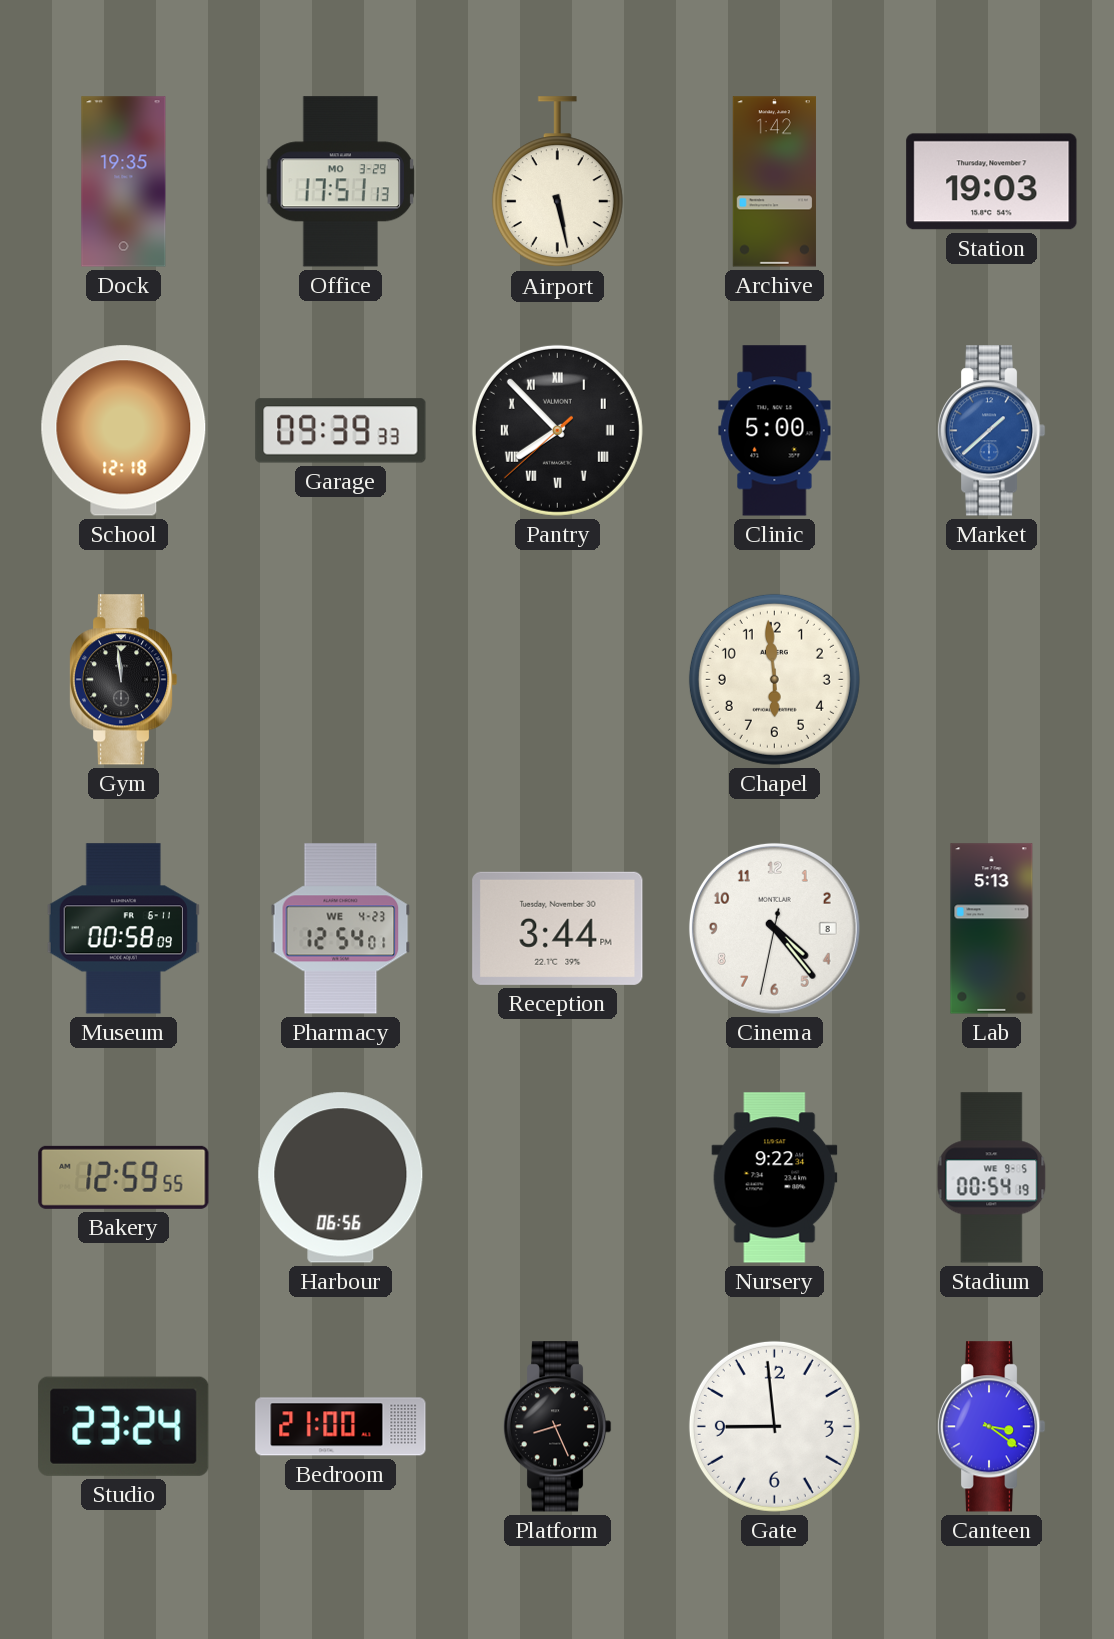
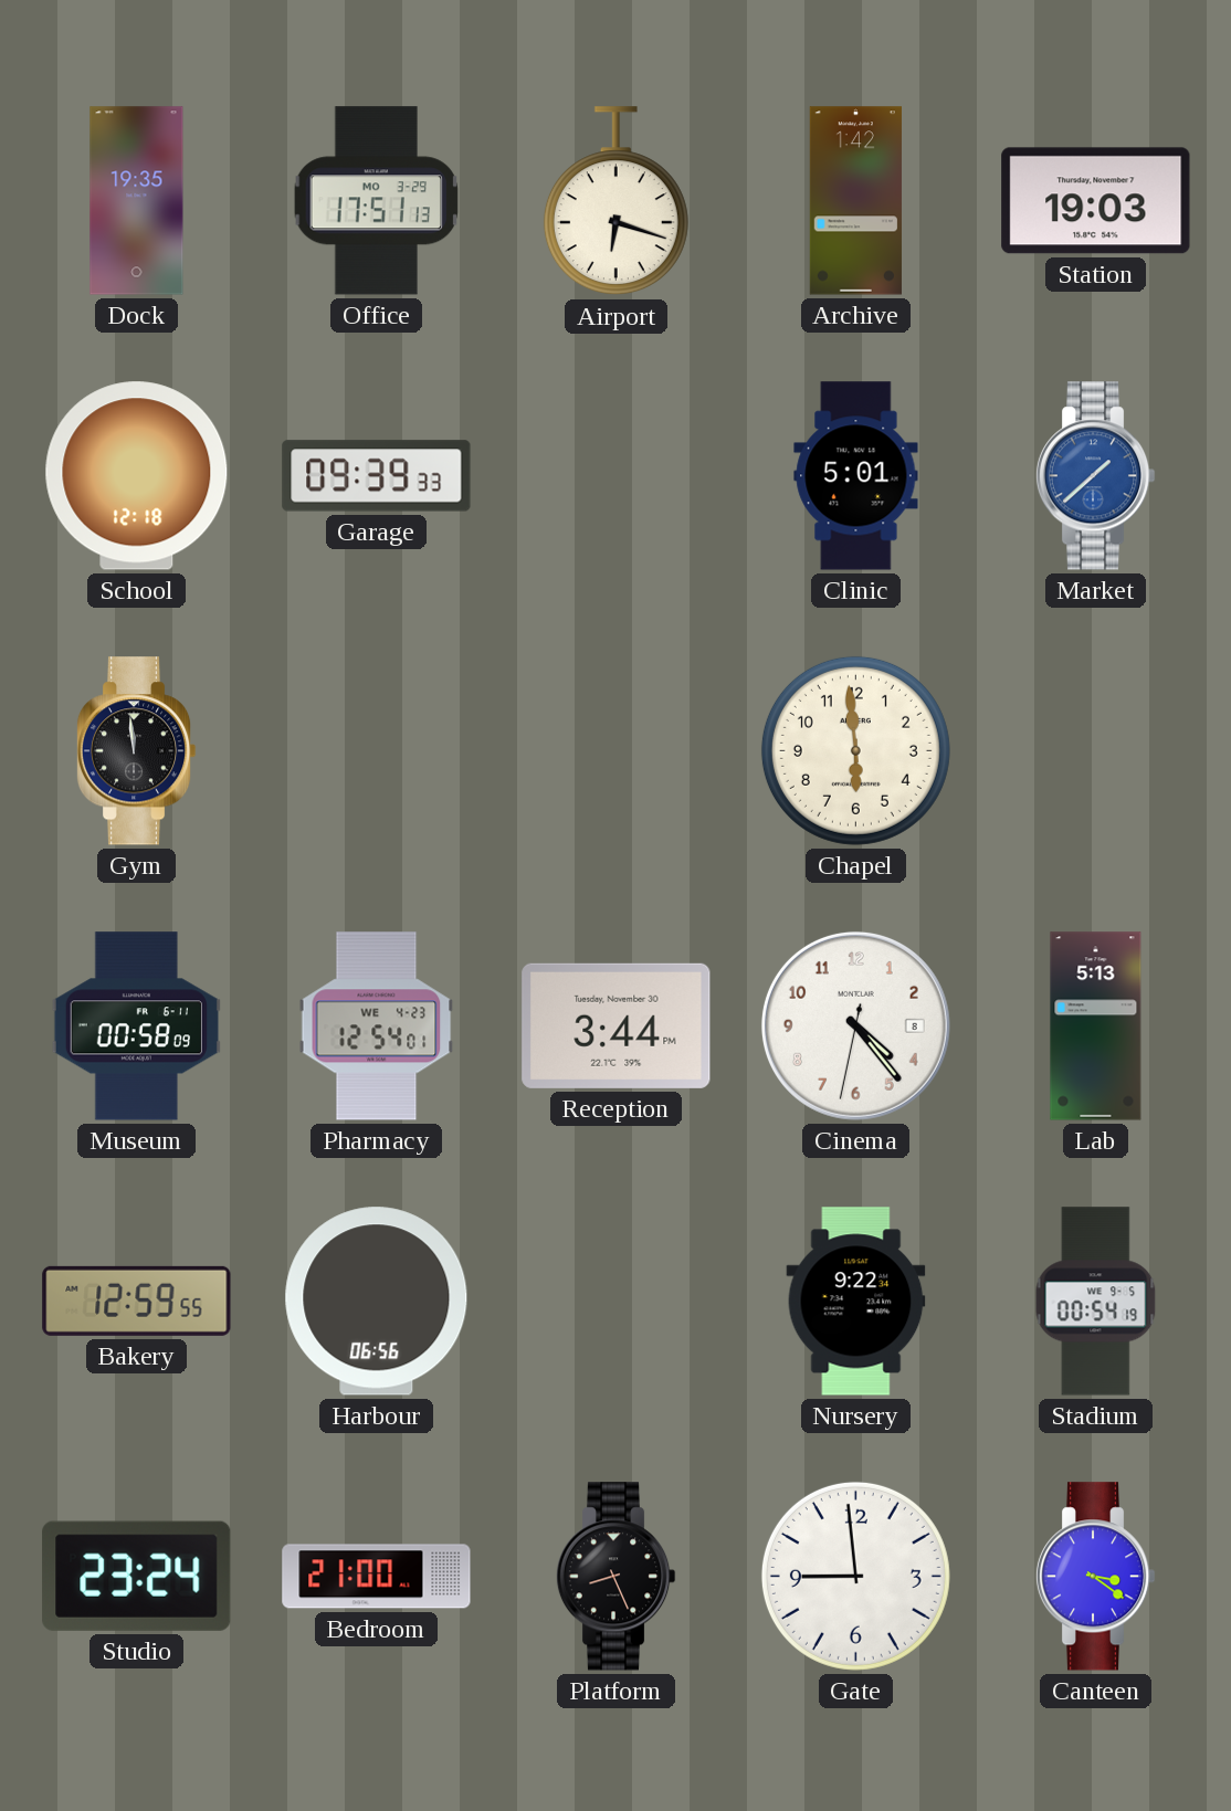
Airport: 5:28 -> 6:18 (615, 201)
Pantry: 7:52 -> none (557, 430)
Clinic: 5:00 -> 5:01 (856, 476)
